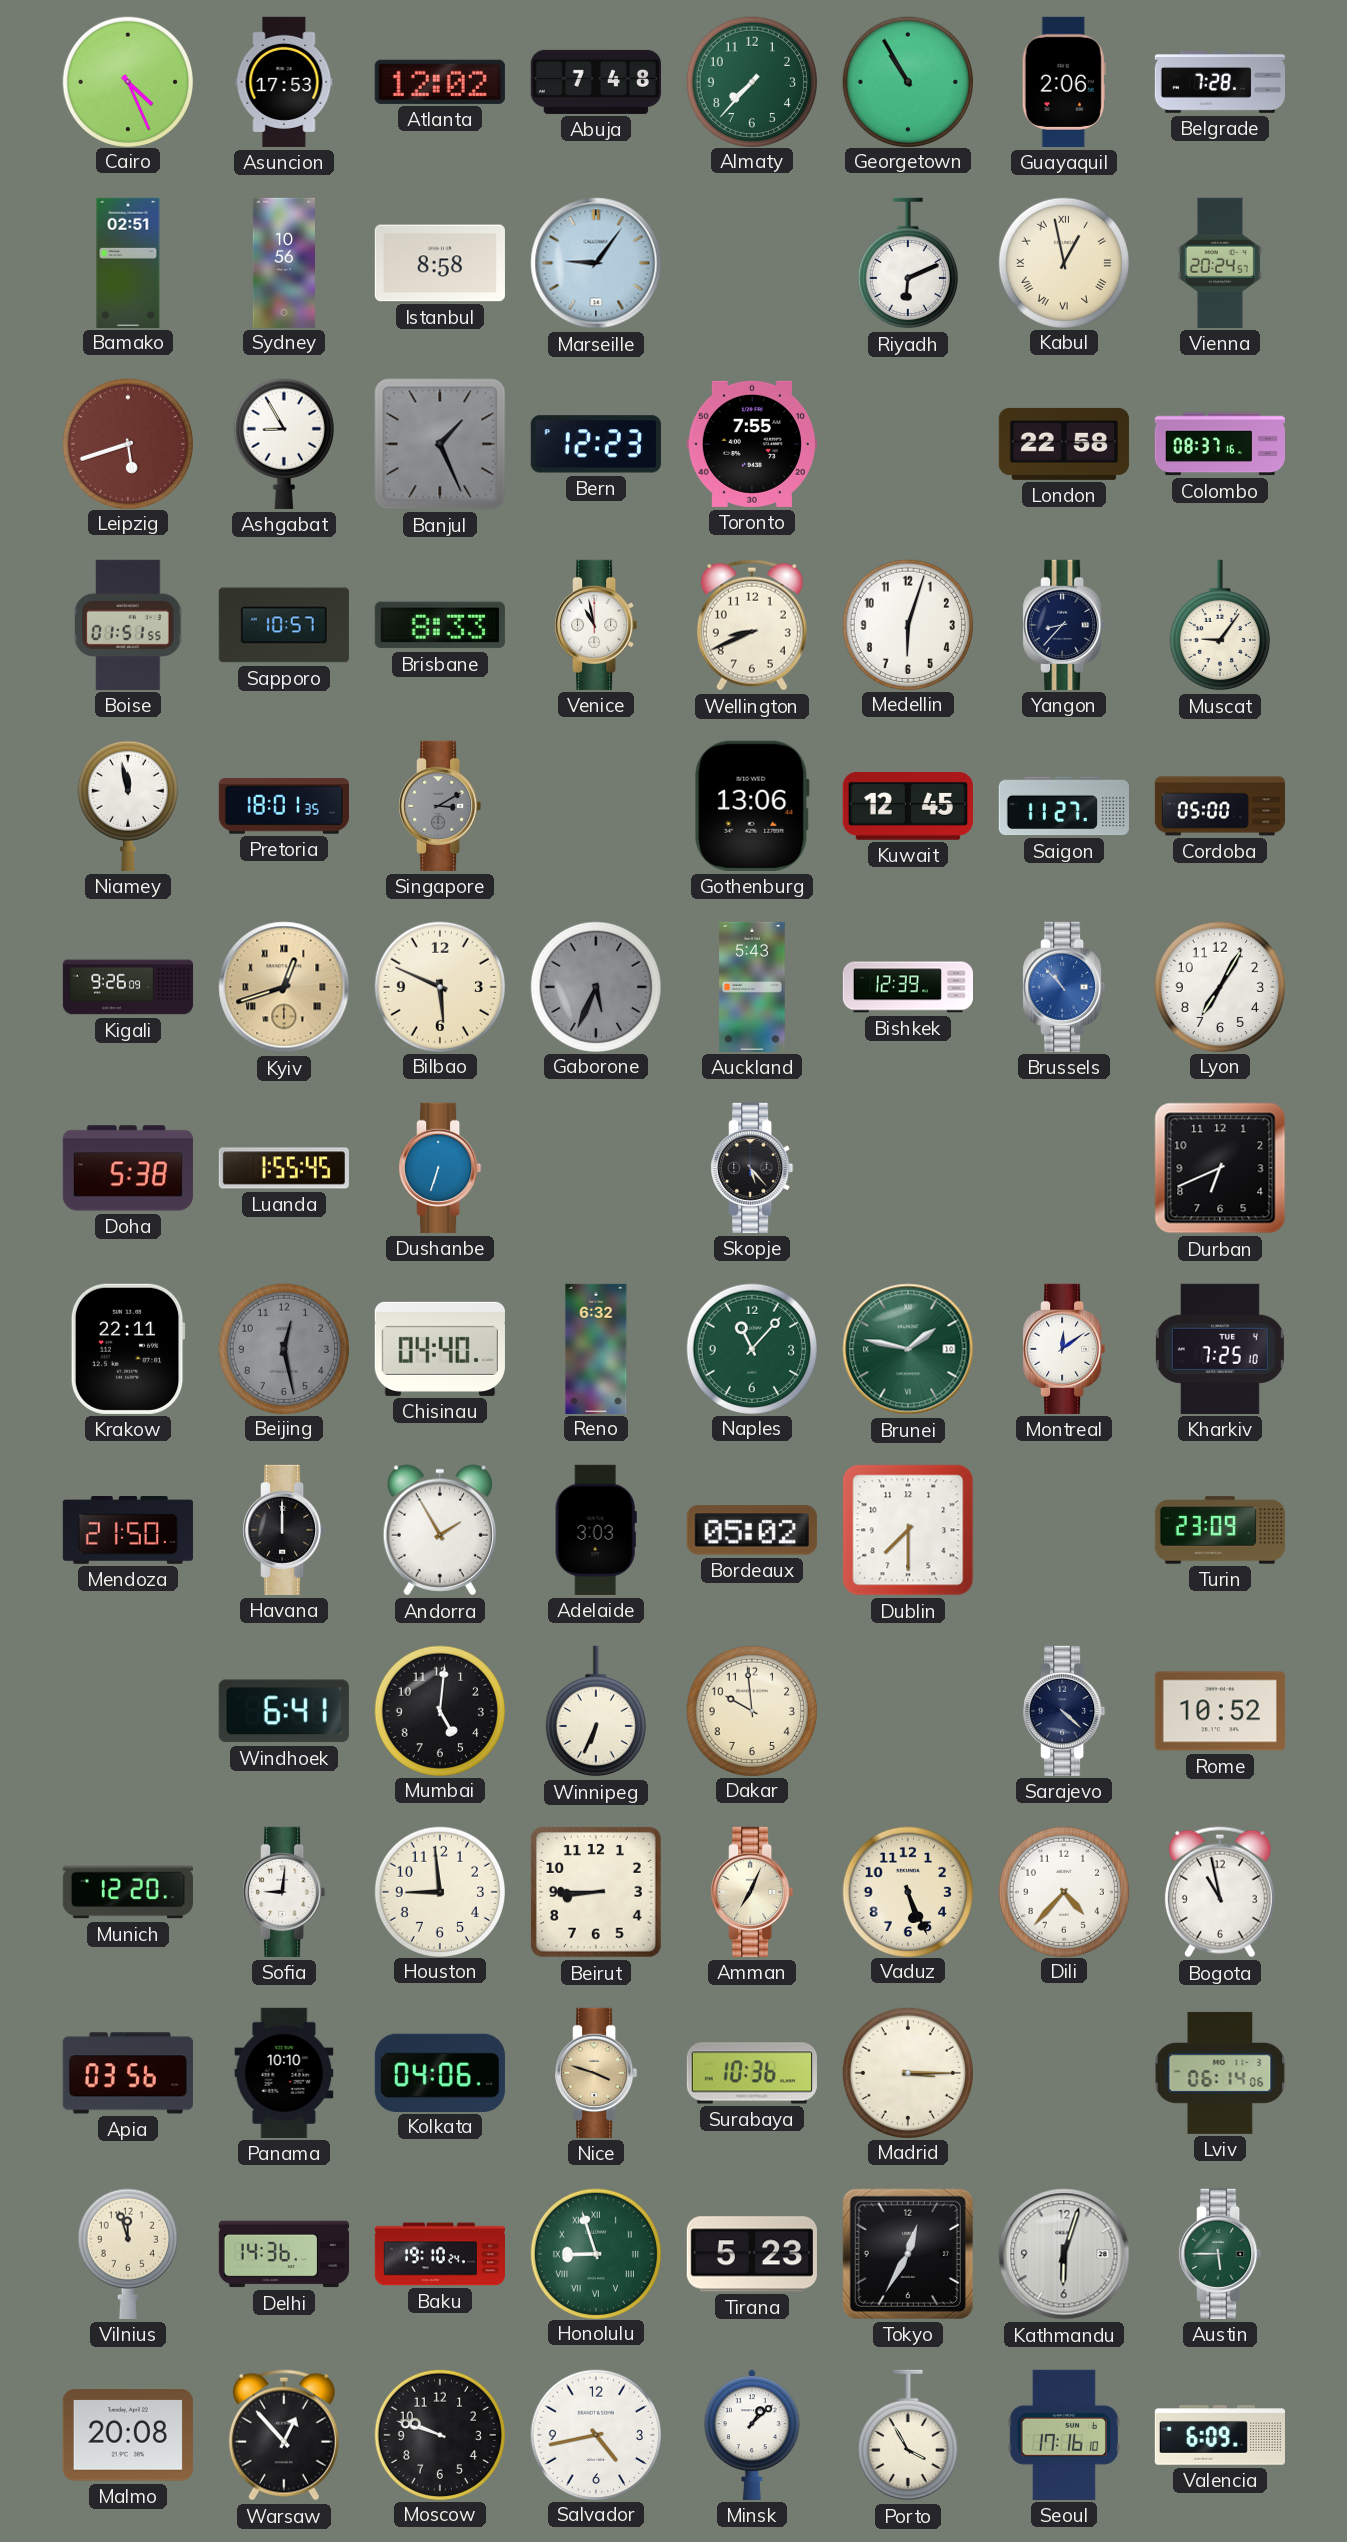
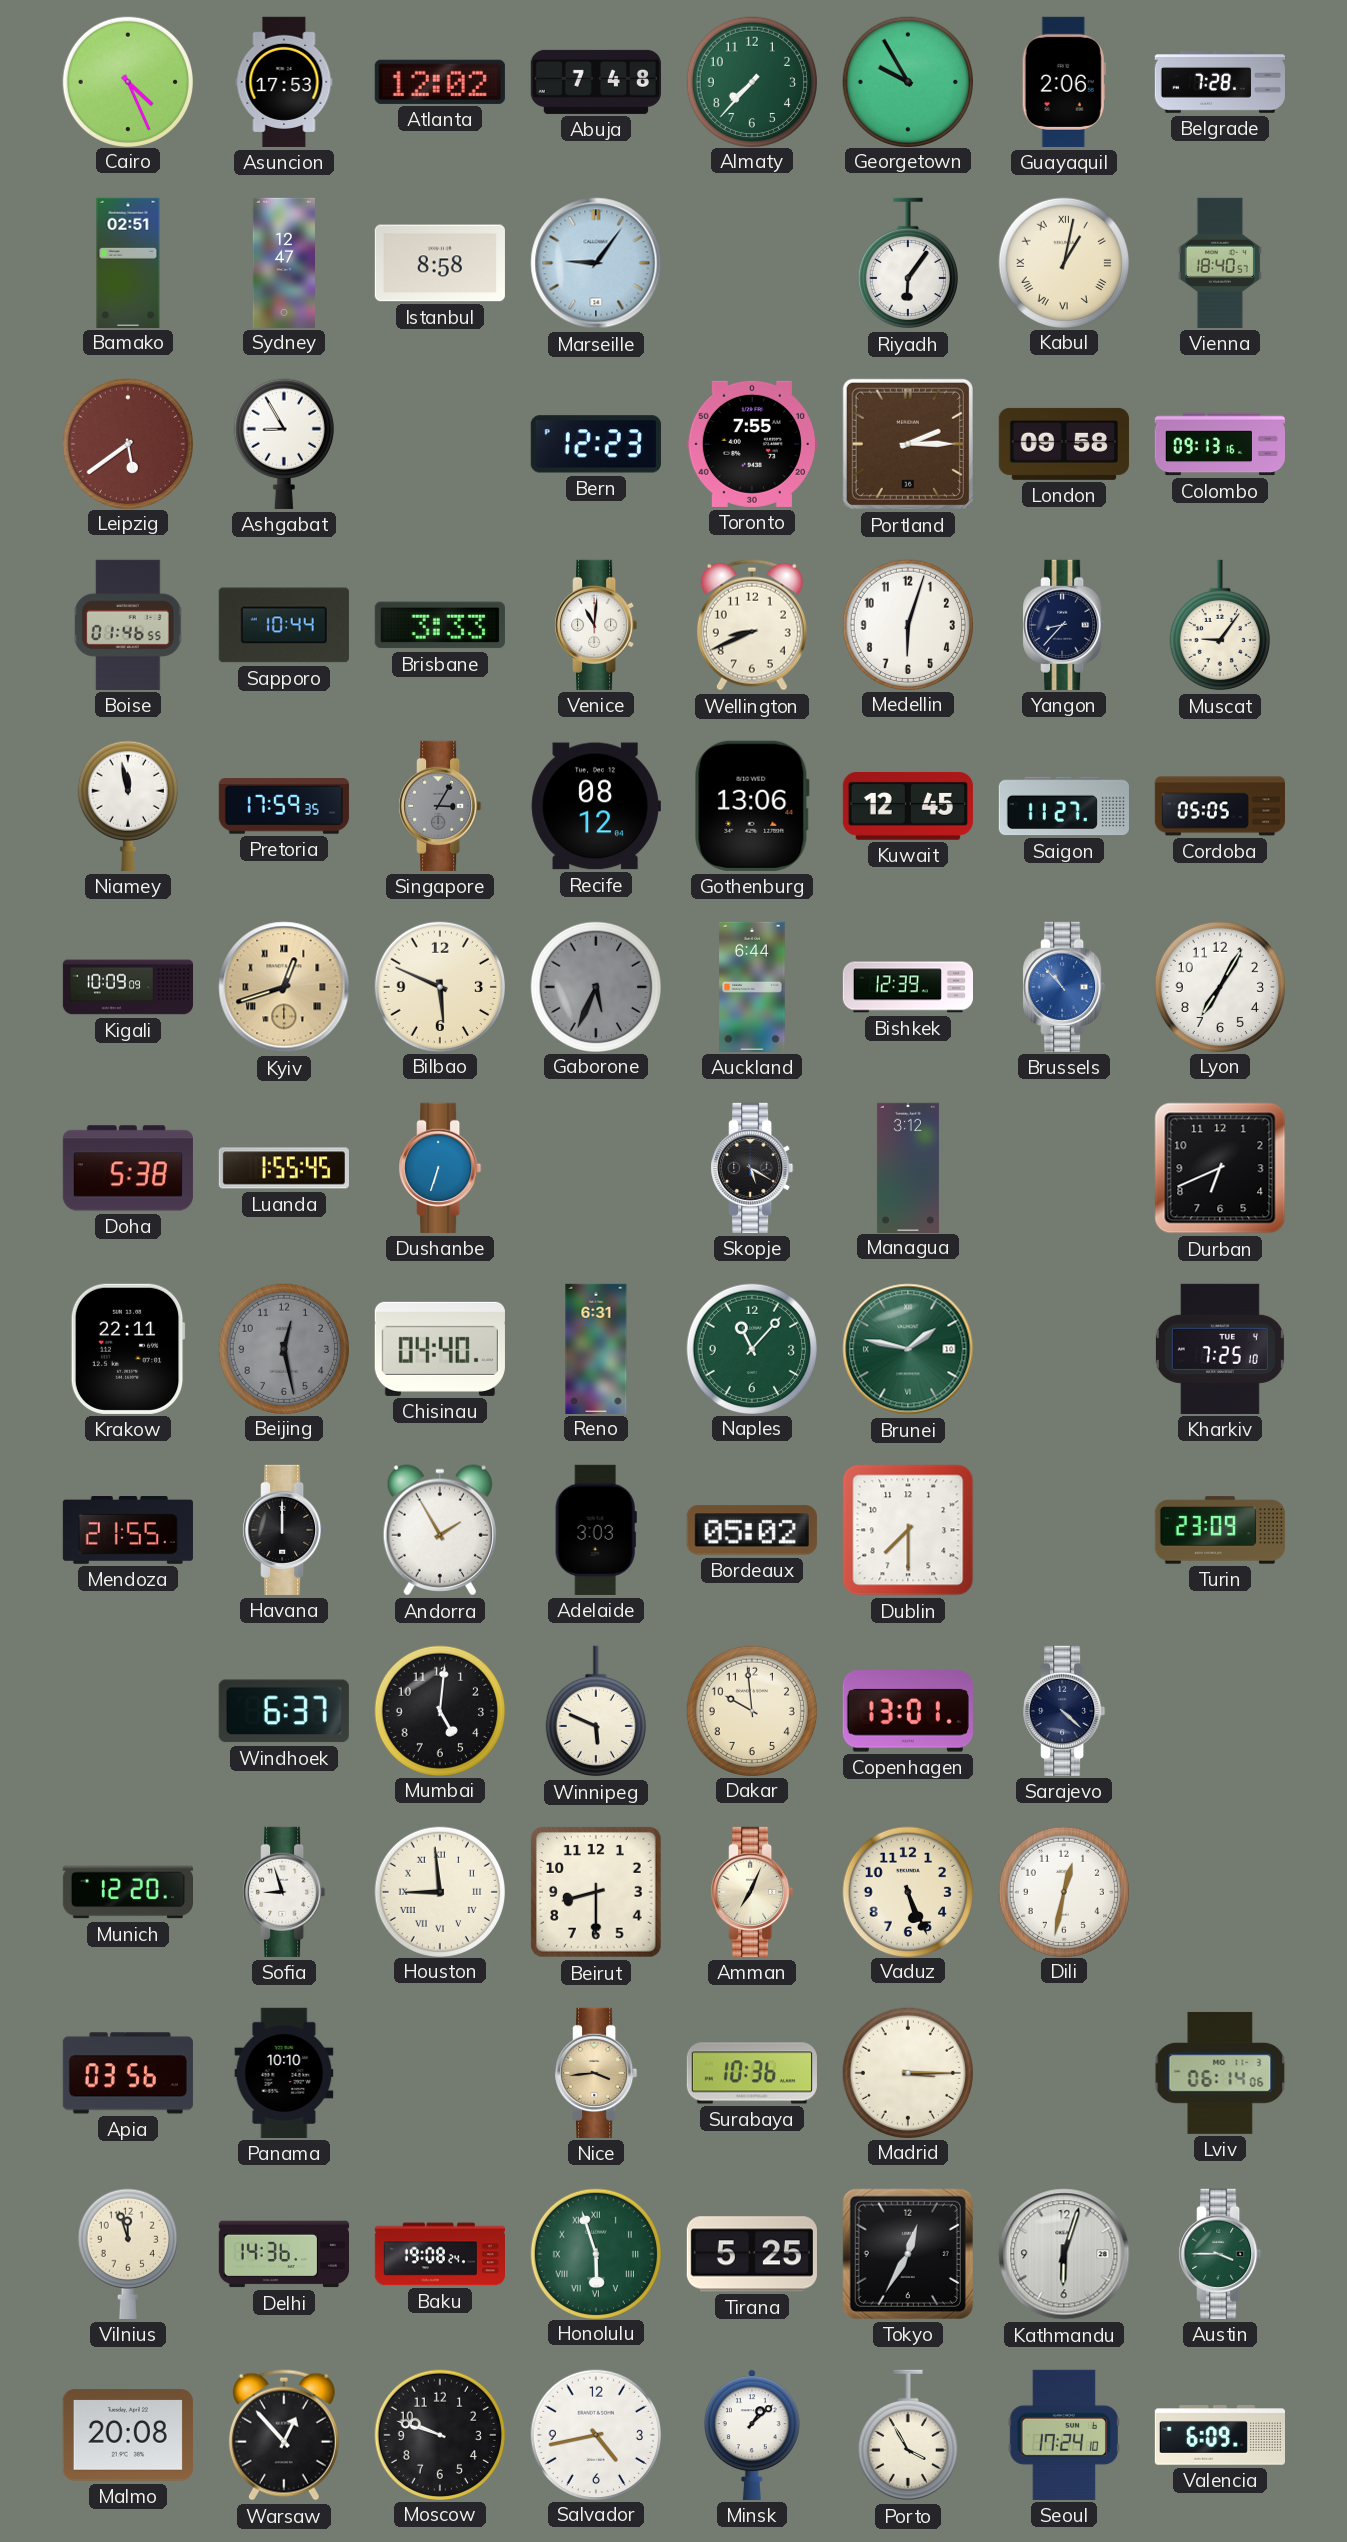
Georgetown: 10:55 -> 9:55 (907, 81)
Sydney: 10:56 -> 12:47 (283, 262)
Riyadh: 6:11 -> 6:06 (908, 263)
Kabul: 12:58 -> 1:02 (1063, 262)
Vienna: 20:24 -> 18:40 (1220, 263)
Leipzig: 5:42 -> 5:39 (127, 443)
Banjul: 1:26 -> none (440, 444)
Portland: none -> 2:15 (908, 444)
London: 22:58 -> 09:58 (1064, 444)
Colombo: 08:37 -> 09:13 (1219, 444)
Boise: 01:51 -> 01:46 (129, 625)
Sapporo: 10:57 -> 10:44 (284, 625)
Brisbane: 8:33 -> 3:33 (440, 625)
Venice: 10:58 -> 11:01 (596, 625)
Pretoria: 18:01 -> 17:59 (284, 806)
Singapore: 3:10 -> 3:05 (440, 806)
Recife: none -> 08:12 (596, 806)
Cordoba: 05:00 -> 05:05 (1219, 806)
Kigali: 9:26 -> 10:09 (128, 987)
Auckland: 5:43 -> 6:44 (752, 987)
Skopje: 5:23 -> 5:20 (752, 1168)
Managua: none -> 3:12 (908, 1167)
Reno: 6:32 -> 6:31 (596, 1348)
Montreal: 12:09 -> none (1064, 1349)
Mendoza: 21:50 -> 21:55 (127, 1531)
Windhoek: 6:41 -> 6:37 (284, 1711)
Winnipeg: 6:34 -> 5:49 (596, 1711)
Copenhagen: none -> 13:01 (908, 1711)
Rome: 10:52 -> none (1220, 1711)
Sofia: 9:01 -> 8:57 (284, 1892)
Houston numerals: Arabic -> Roman (439, 1891)
Beirut: 8:45 -> 8:30 (597, 1893)
Dili: 4:37 -> 12:32 (1063, 1891)
Bogota: 10:58 -> none (1220, 1892)
Kolkata: 04:06 -> none (440, 2072)
Nice: 3:48 -> 3:44 (596, 2073)
Baku: 19:10 -> 19:08 (439, 2254)
Honolulu: 8:57 -> 5:57 (595, 2253)
Tirana: 5:23 -> 5:25 (752, 2254)
Austin: 5:45 -> 3:45 (1220, 2254)
Seoul: 17:16 -> 17:24 (1064, 2435)
